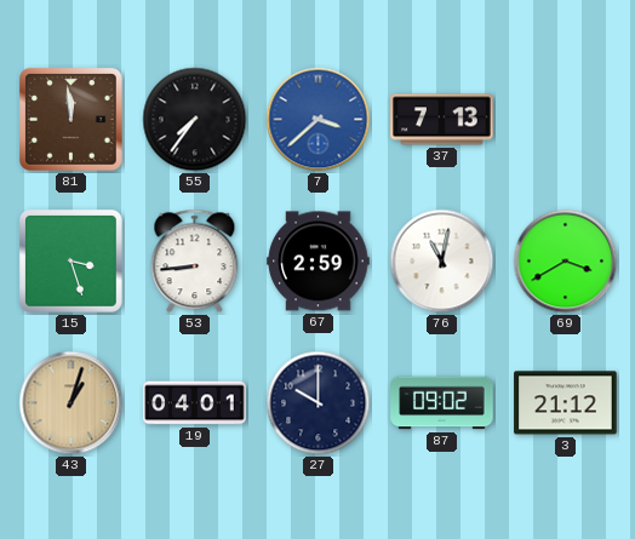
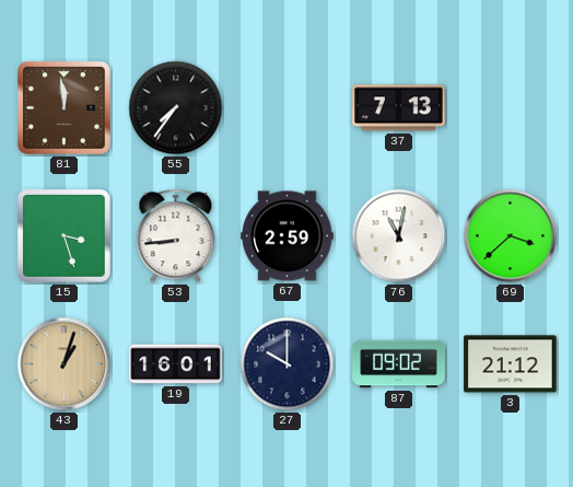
7: 3:38 -> none (319, 120)
69: 3:40 -> 3:38 (511, 236)
19: 04:01 -> 16:01 (176, 364)
